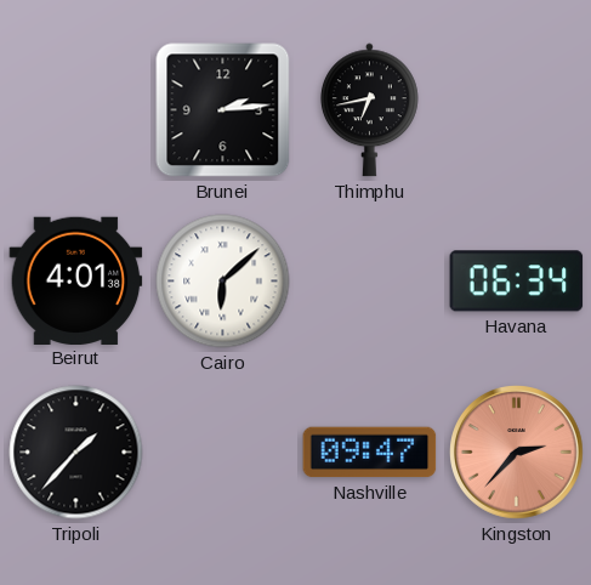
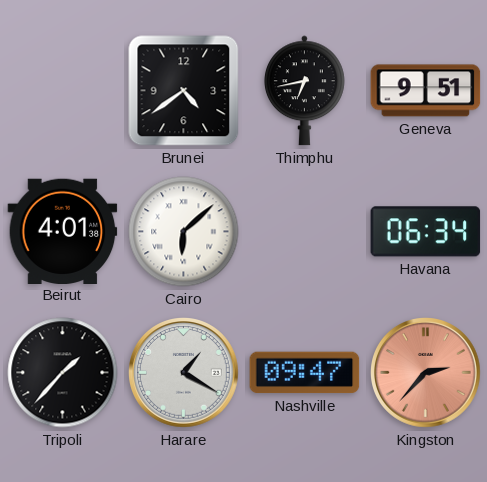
Brunei: 2:14 -> 4:39 (184, 91)
Geneva: none -> 9:51 (426, 91)
Harare: none -> 1:20 (184, 373)
